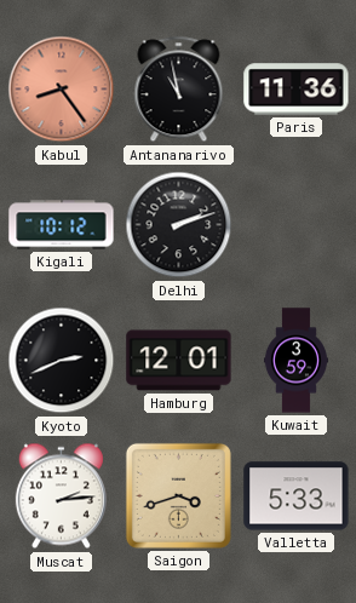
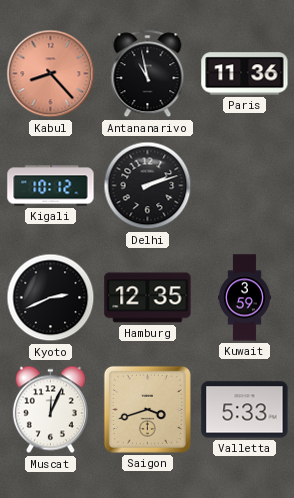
Kabul: 8:24 -> 8:23 (51, 74)
Hamburg: 12:01 -> 12:35 (148, 298)
Muscat: 2:14 -> 12:04 (50, 410)
